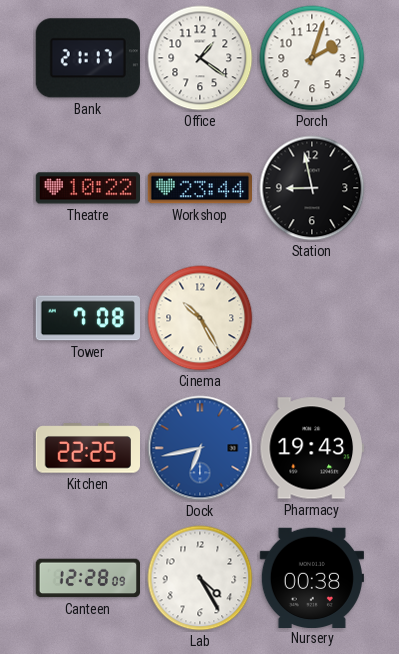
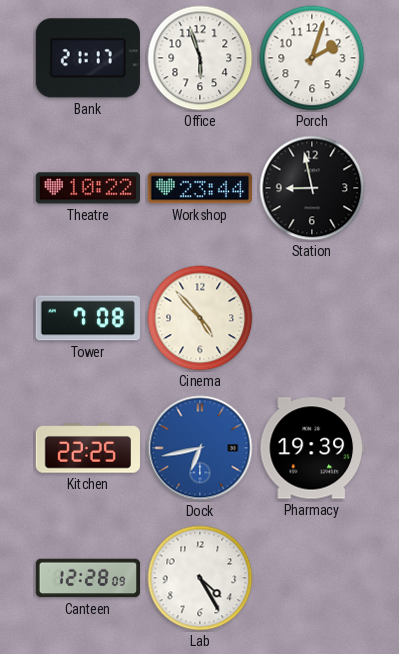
Office: 1:21 -> 5:57 (200, 58)
Cinema: 10:25 -> 4:53 (200, 318)
Pharmacy: 19:43 -> 19:39 (312, 448)
Nursery: 00:38 -> none (311, 577)
